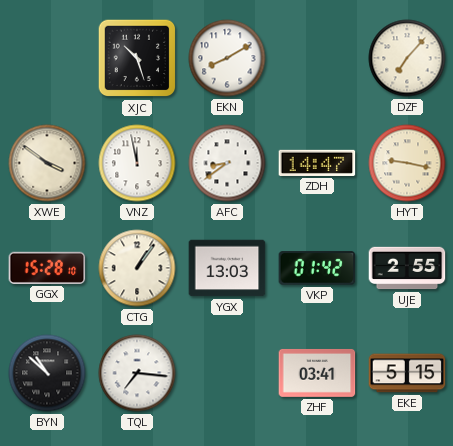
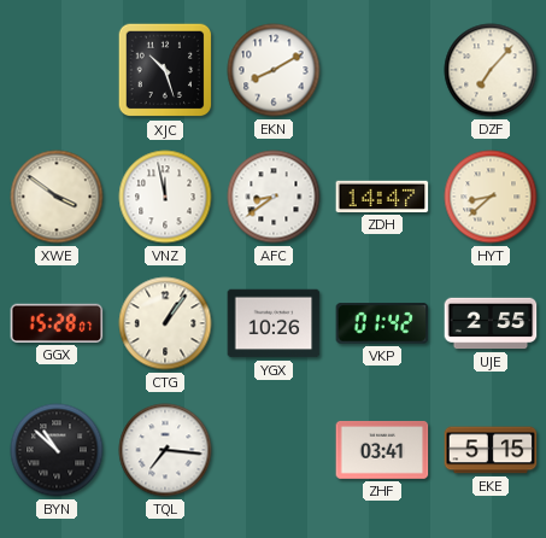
HYT: 9:17 -> 8:38 (491, 197)
GGX: 15:28:10 -> 15:28:07 (57, 323)
YGX: 13:03 -> 10:26 (274, 323)
